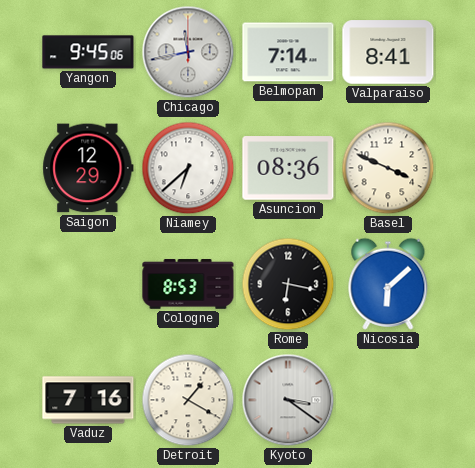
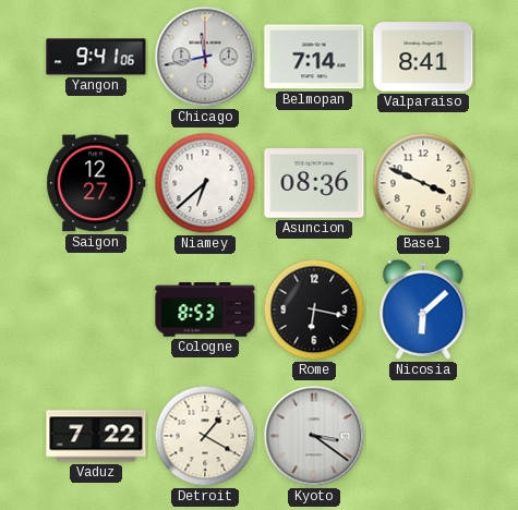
Yangon: 9:45 -> 9:41 (96, 57)
Saigon: 12:29 -> 12:27 (96, 183)
Vaduz: 7:16 -> 7:22 (96, 436)
